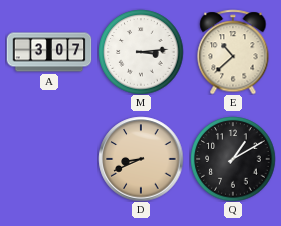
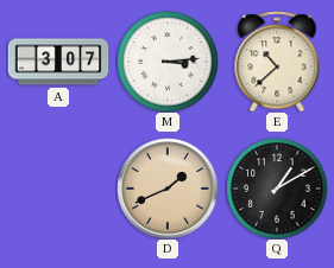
D: 8:41 -> 1:41 (168, 189)
